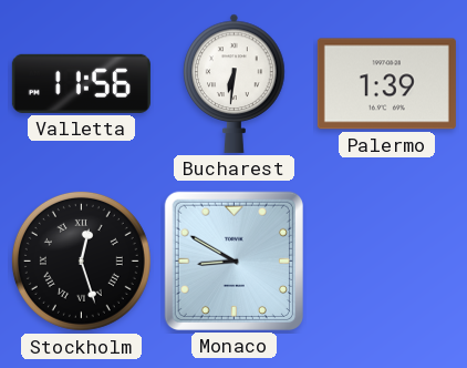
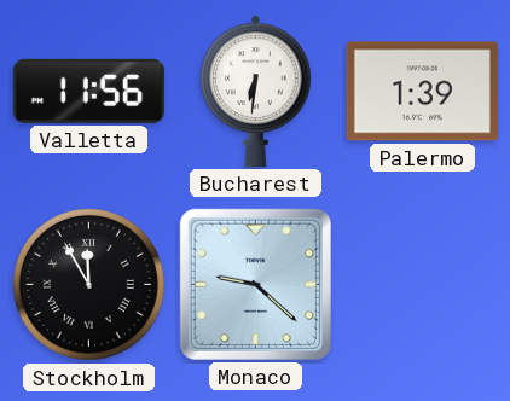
Stockholm: 12:27 -> 11:55 (88, 284)
Monaco: 8:50 -> 9:22 (255, 284)
